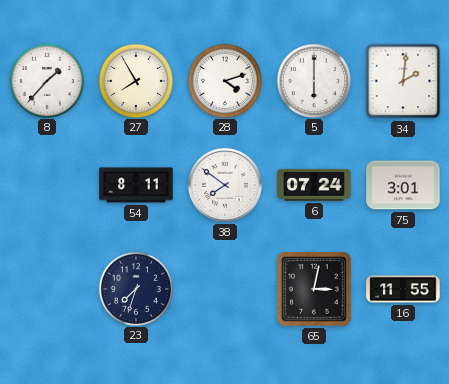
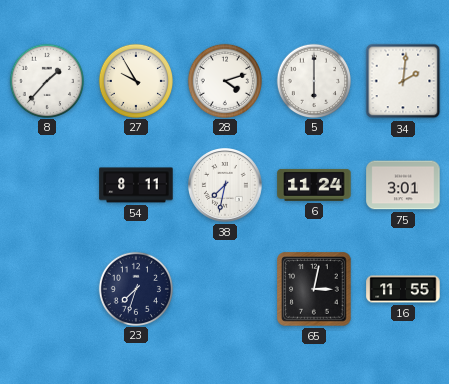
27: 7:55 -> 9:55 (135, 80)
38: 7:51 -> 7:32 (226, 186)
6: 07:24 -> 11:24 (314, 185)
